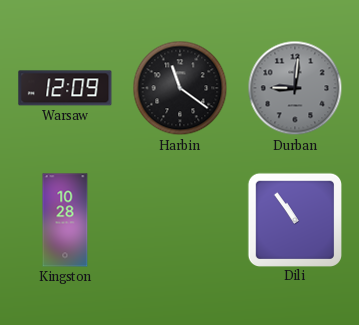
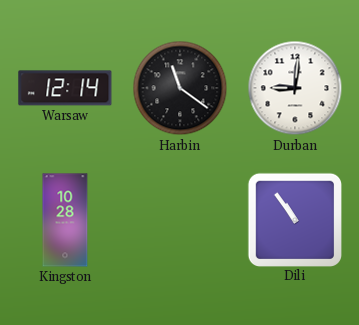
Warsaw: 12:09 -> 12:14 (65, 88)
Durban dial: grey -> white (295, 88)
